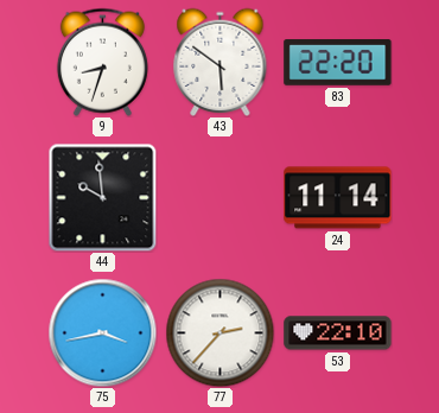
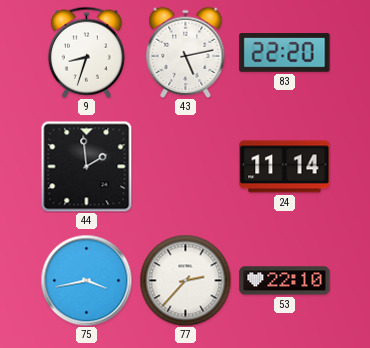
43: 5:51 -> 5:13 (186, 52)
44: 9:59 -> 1:59 (86, 166)
